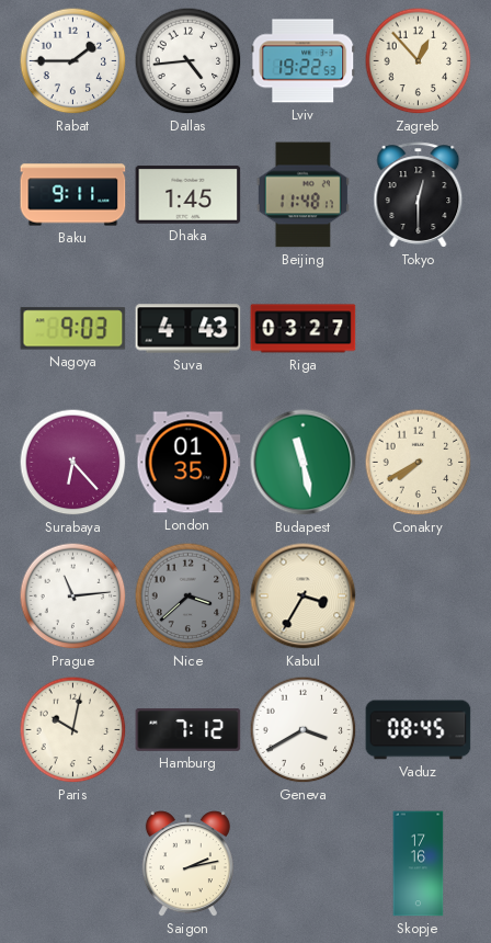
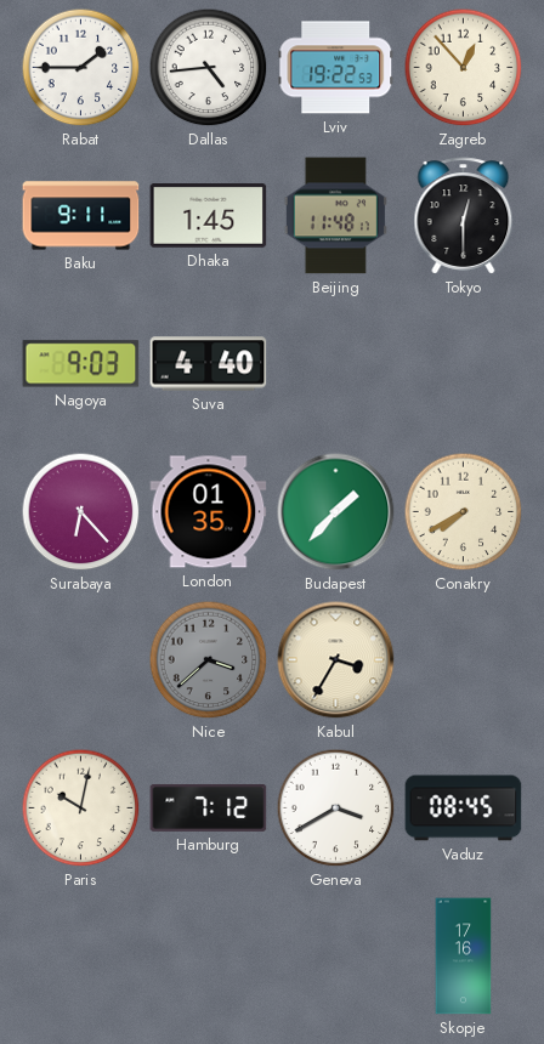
Suva: 4:43 -> 4:40 (209, 364)
Riga: 03:27 -> none (304, 329)
Budapest: 11:28 -> 1:37 (336, 512)
Prague: 11:14 -> none (73, 597)
Saigon: 2:13 -> none (187, 864)
